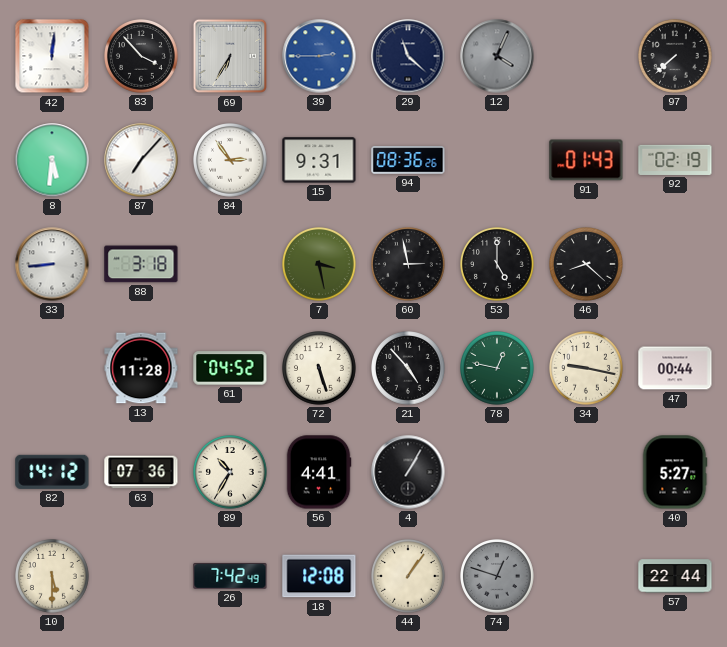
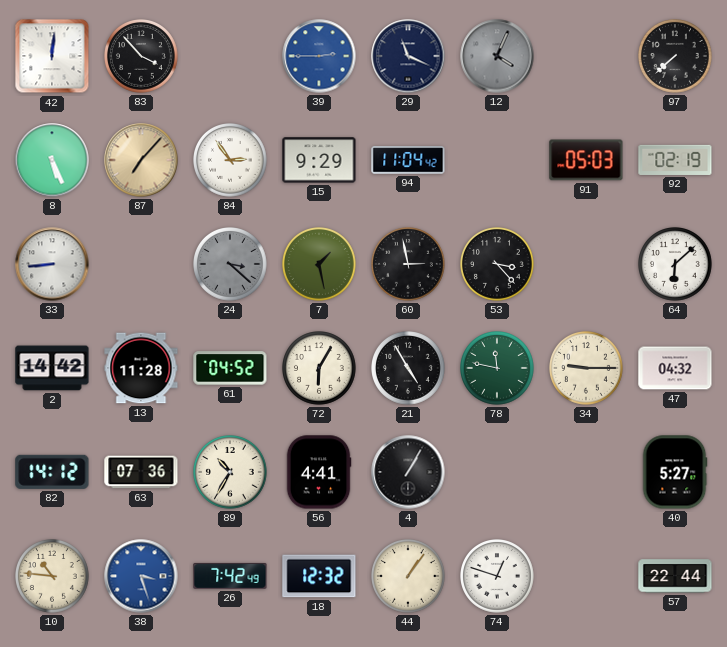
69: 6:35 -> none (230, 56)
29: 11:22 -> 11:19 (408, 56)
8: 5:31 -> 5:26 (52, 160)
87 dial: white -> champagne (141, 160)
15: 9:31 -> 9:29 (319, 160)
94: 08:36 -> 11:04 (408, 160)
91: 01:43 -> 05:03 (586, 160)
88: 3:18 -> none (141, 264)
24: none -> 3:22 (231, 265)
7: 3:28 -> 1:28 (320, 265)
53: 5:00 -> 3:23 (498, 265)
46: 8:22 -> none (587, 265)
64: none -> 6:08 (676, 265)
2: none -> 14:42 (52, 368)
72: 5:27 -> 6:05 (320, 369)
21: 4:53 -> 4:55 (409, 369)
78: 12:47 -> 11:47 (498, 369)
34: 9:17 -> 9:15 (587, 369)
47: 00:44 -> 04:32 (675, 368)
10: 5:30 -> 10:46 (53, 577)
38: none -> 3:27 (141, 576)
18: 12:08 -> 12:32 (319, 576)
74 dial: grey -> white (498, 577)
